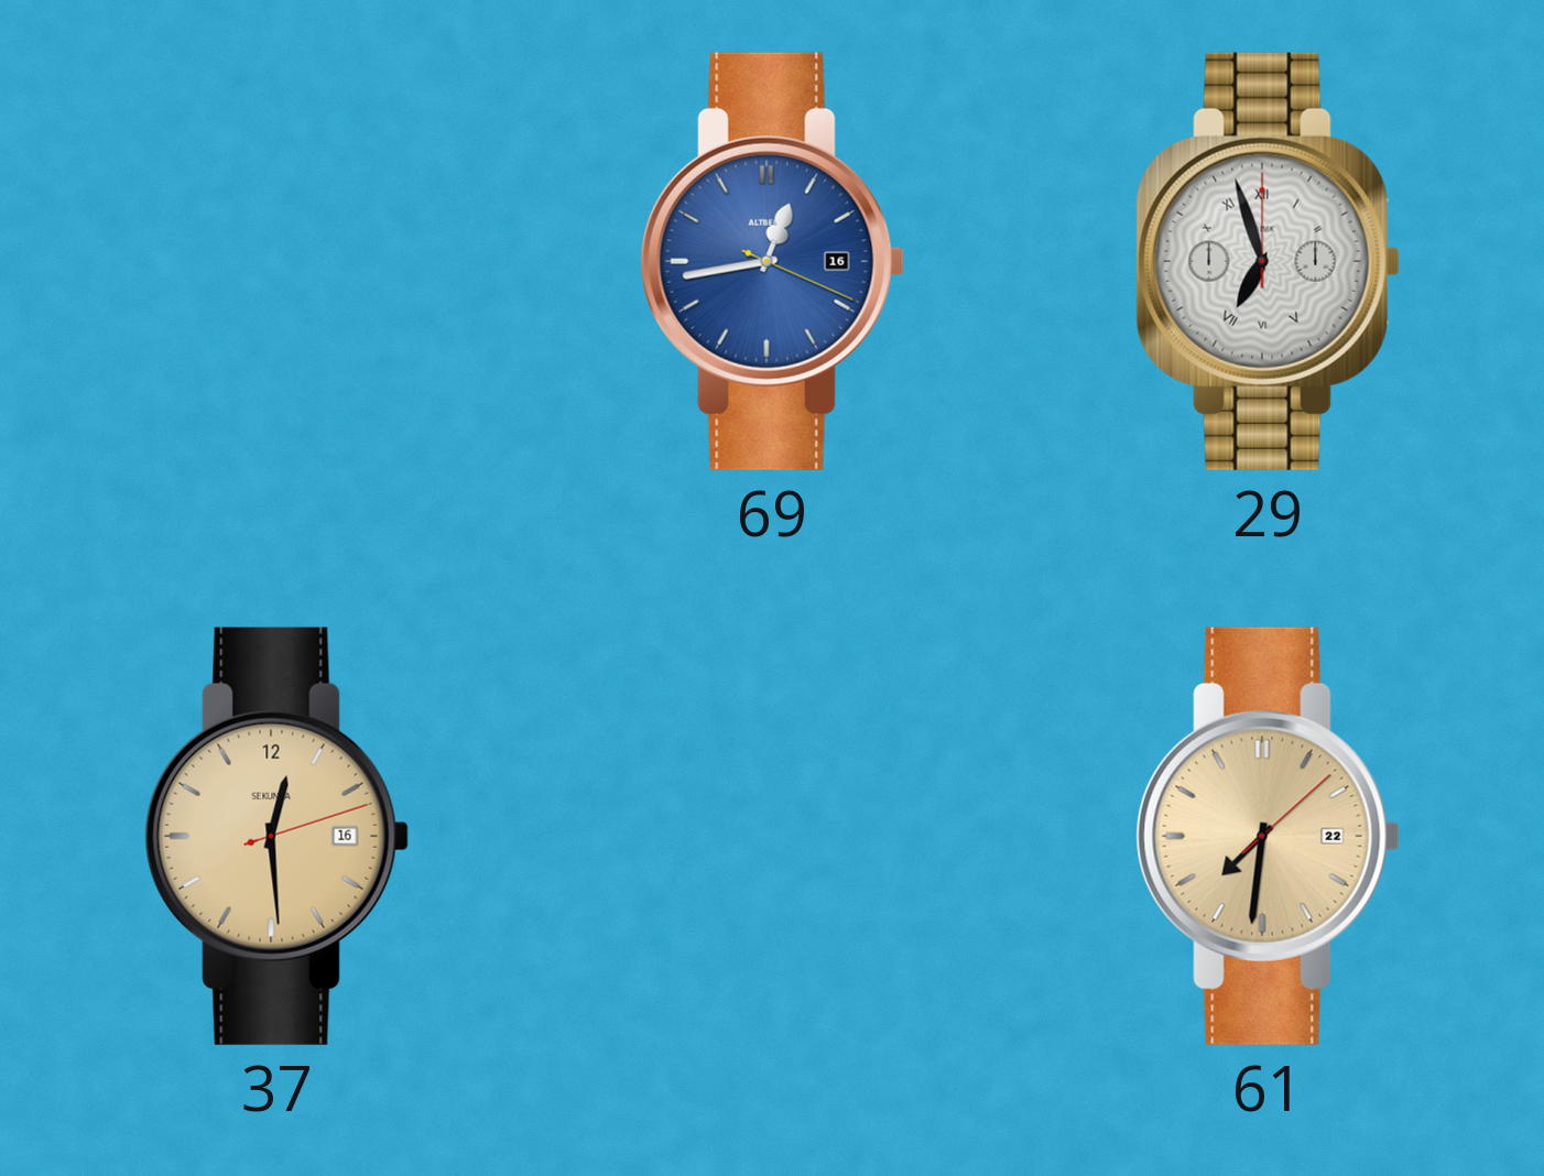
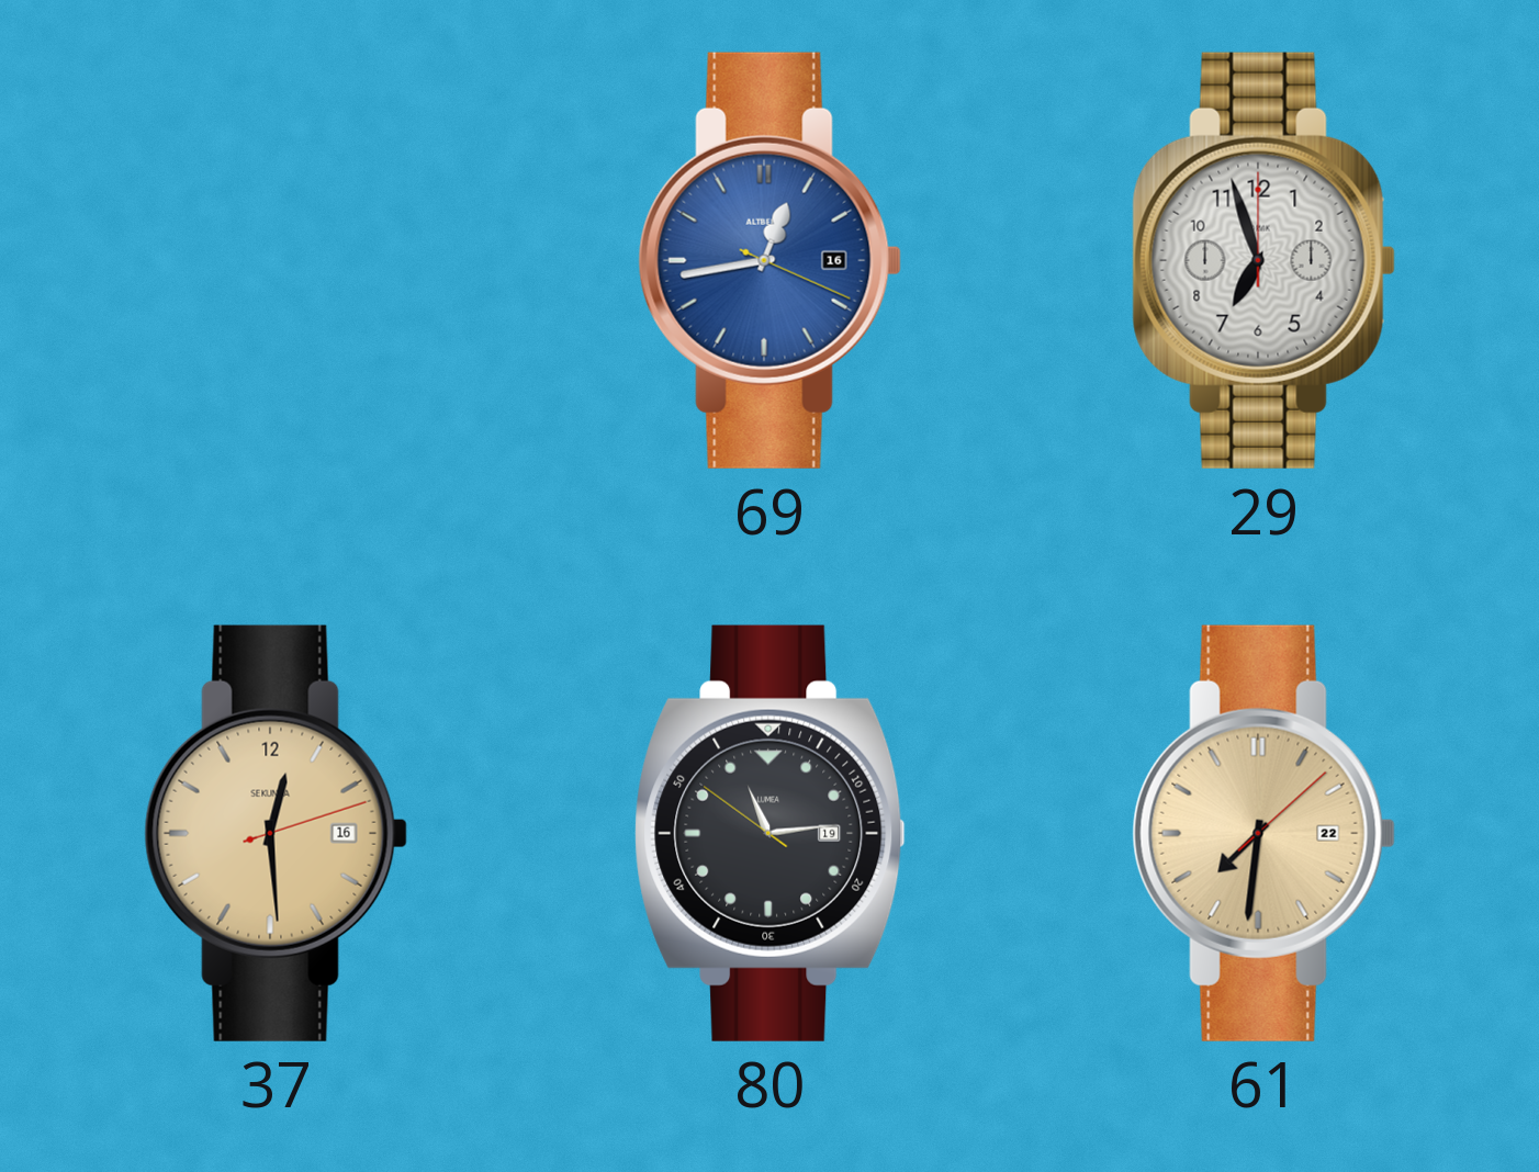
29 numerals: Roman -> Arabic (1263, 260)
80: none -> 11:13 (771, 833)
